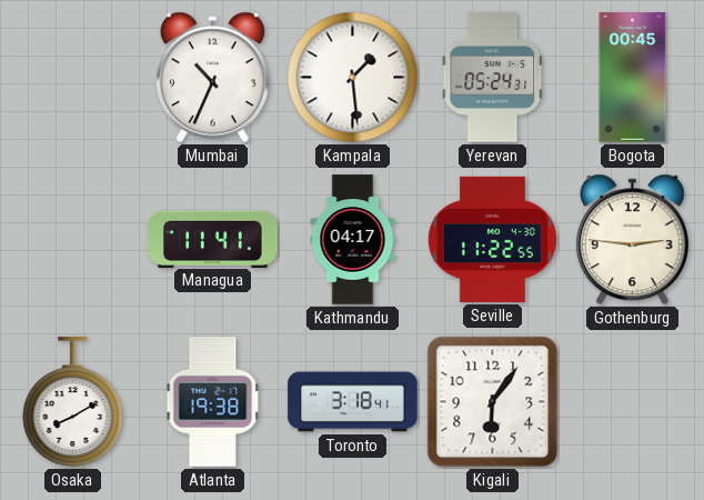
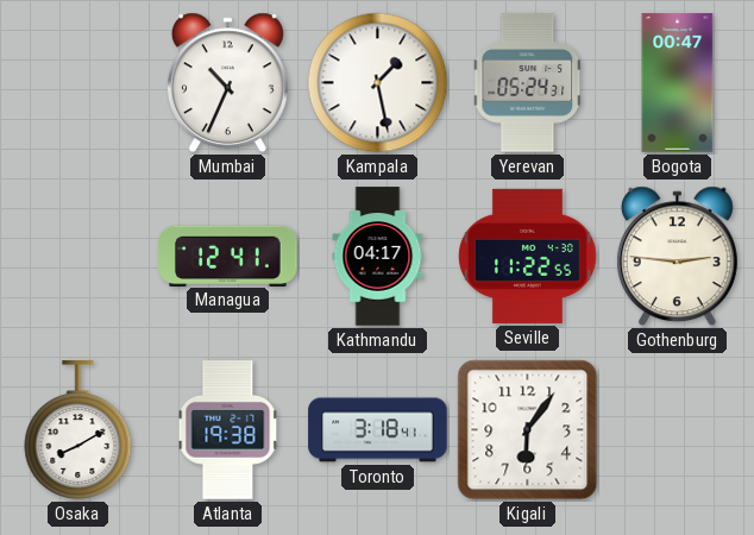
Kampala: 1:29 -> 1:28 (378, 83)
Bogota: 00:45 -> 00:47 (678, 83)
Managua: 11:41 -> 12:41 (228, 256)
